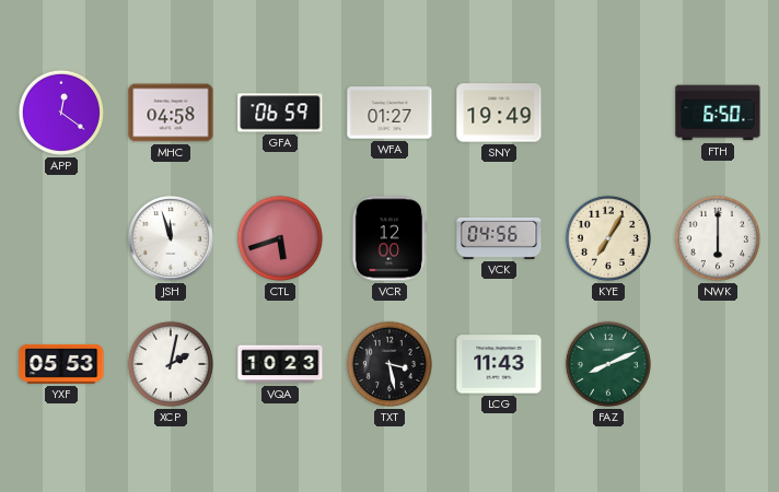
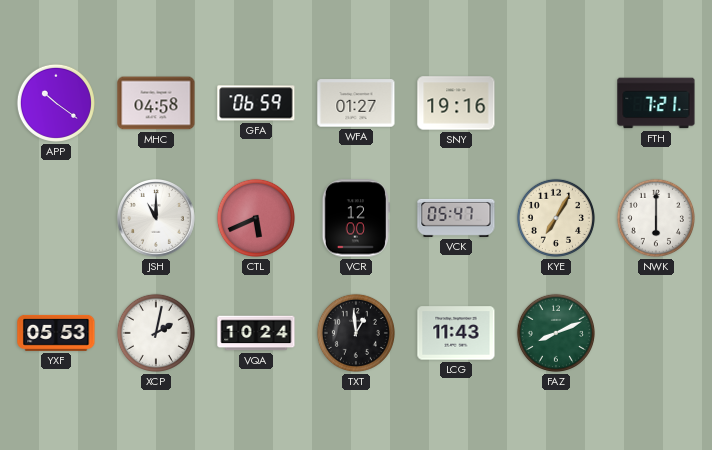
APP: 12:21 -> 10:21 (56, 103)
SNY: 19:49 -> 19:16 (456, 103)
FTH: 6:50 -> 7:21 (656, 103)
JSH: 11:57 -> 11:00 (157, 219)
CTL: 5:42 -> 5:41 (256, 218)
VCK: 04:56 -> 05:47 (456, 218)
VQA: 10:23 -> 10:24 (256, 333)
TXT: 3:28 -> 12:59 (356, 333)
